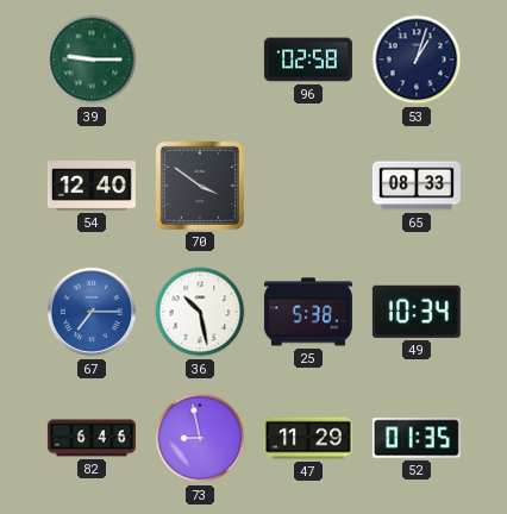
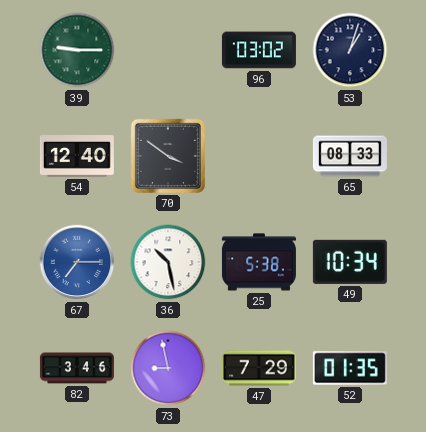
96: 02:58 -> 03:02 (259, 50)
82: 6:46 -> 3:46 (77, 368)
47: 11:29 -> 7:29 (259, 368)
